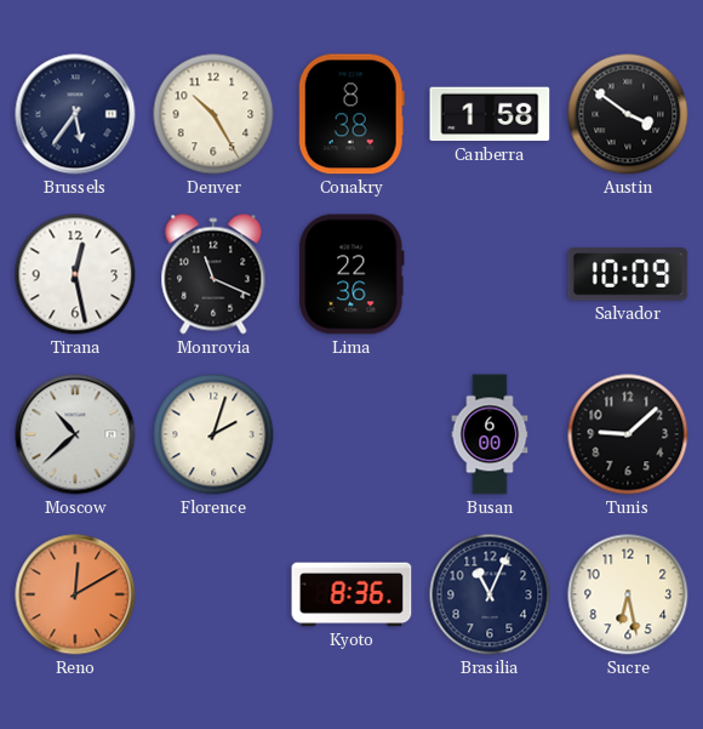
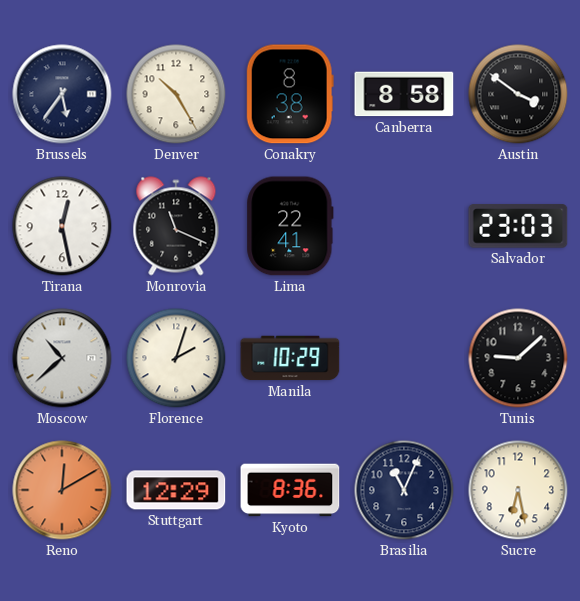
Canberra: 1:58 -> 8:58 (404, 94)
Lima: 22:36 -> 22:41 (290, 226)
Salvador: 10:09 -> 23:03 (518, 226)
Manila: none -> 10:29 (290, 358)
Busan: 6:00 -> none (490, 434)
Stuttgart: none -> 12:29 (176, 490)
